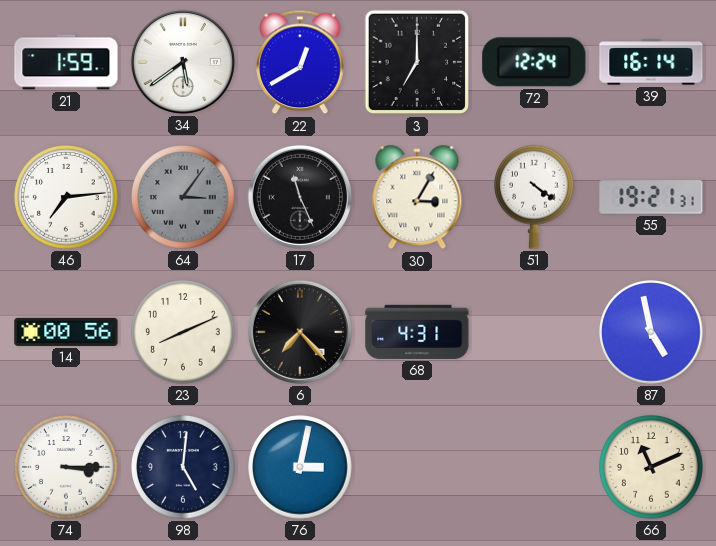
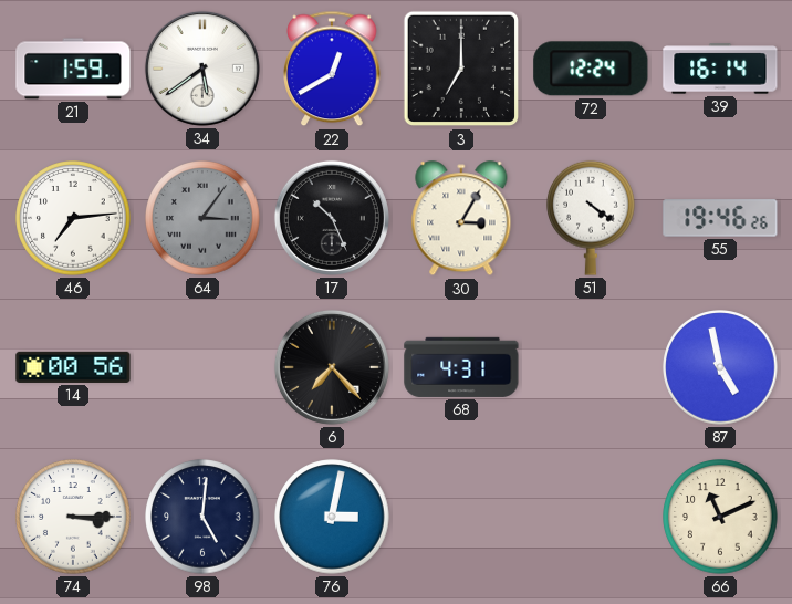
17: 11:26 -> 10:26 (332, 218)
55: 19:21 -> 19:46 (720, 218)
23: 8:11 -> none (183, 332)
